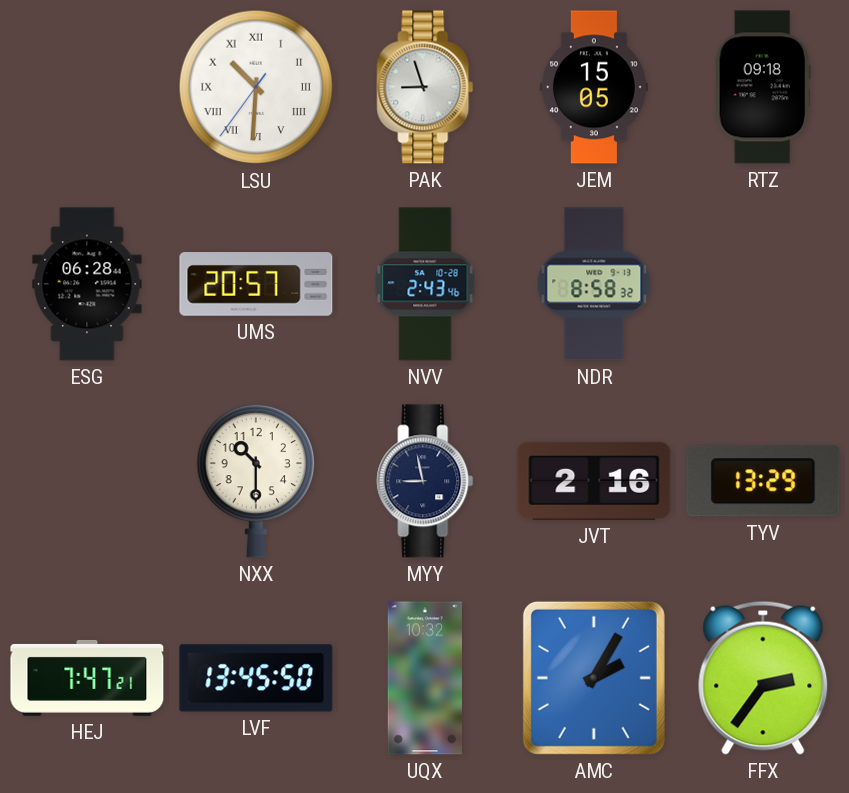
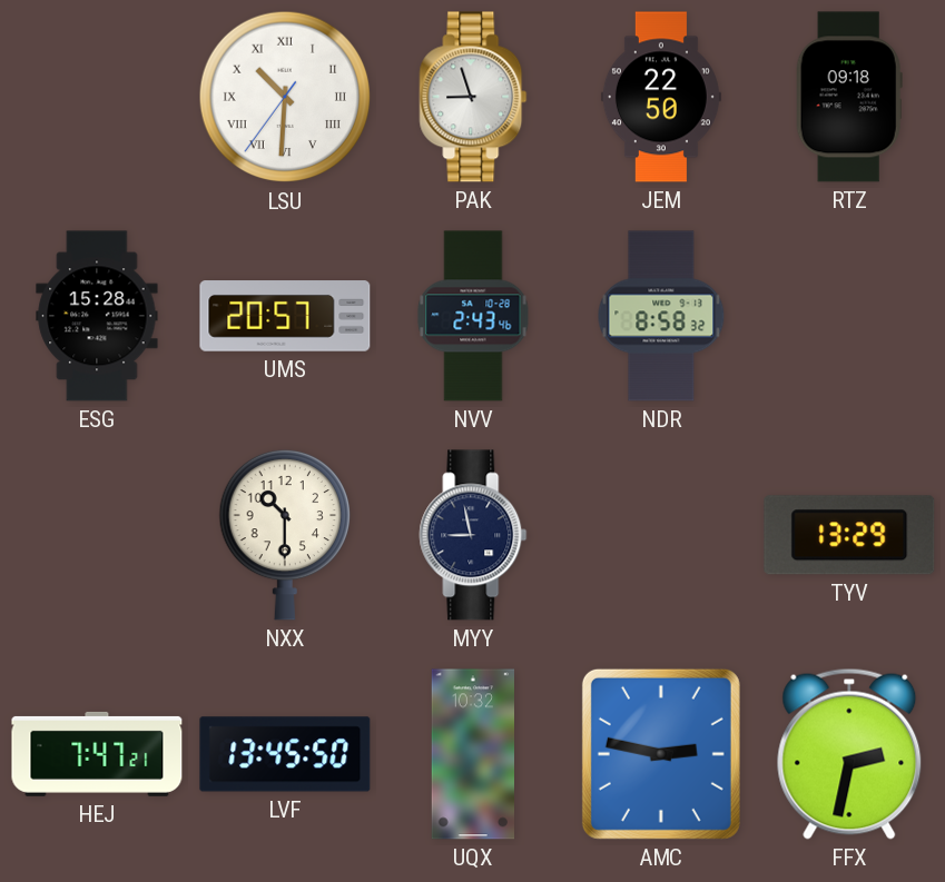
JEM: 15:05 -> 22:50 (661, 97)
ESG: 06:28 -> 15:28 (97, 316)
JVT: 2:16 -> none (594, 481)
AMC: 2:05 -> 2:47 (661, 754)
FFX: 2:36 -> 2:32 (849, 754)
